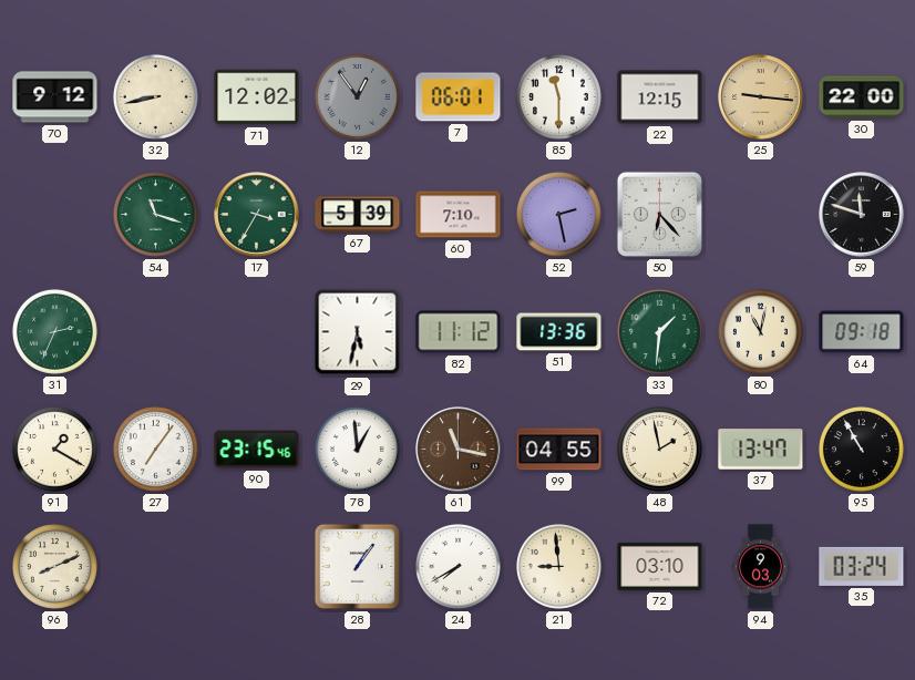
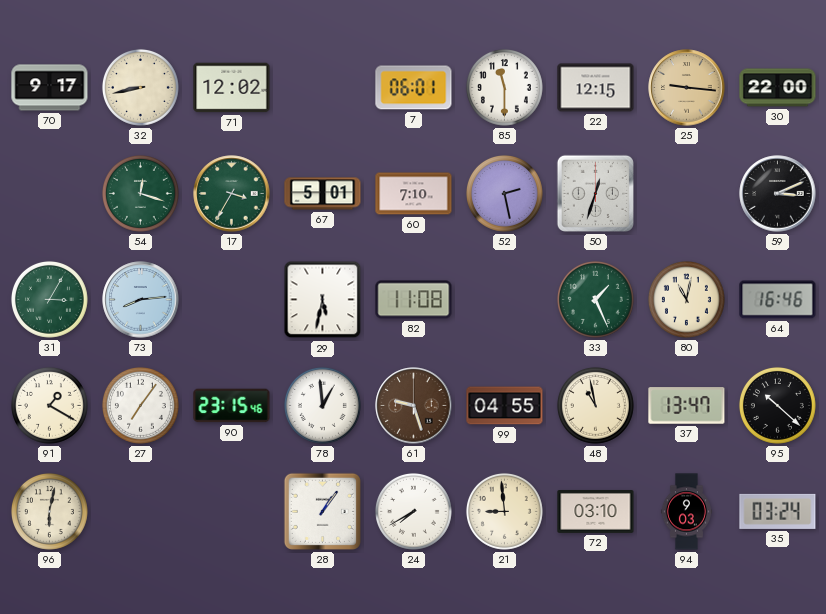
70: 9:12 -> 9:17 (50, 88)
12: 12:54 -> none (357, 96)
54: 11:18 -> 12:18 (140, 193)
67: 5:39 -> 5:01 (323, 194)
50: 6:23 -> 12:33 (595, 193)
59: 11:48 -> 3:11 (778, 194)
31: 2:34 -> 3:05 (49, 299)
73: none -> 8:14 (141, 300)
82: 11:12 -> 11:08 (414, 300)
51: 13:36 -> none (559, 332)
33: 1:31 -> 1:26 (595, 299)
64: 09:18 -> 16:46 (778, 300)
61: 11:17 -> 9:27 (414, 406)
48: 1:58 -> 10:58 (595, 405)
95: 10:55 -> 10:22 (777, 405)
96: 8:11 -> 6:02 (49, 511)
